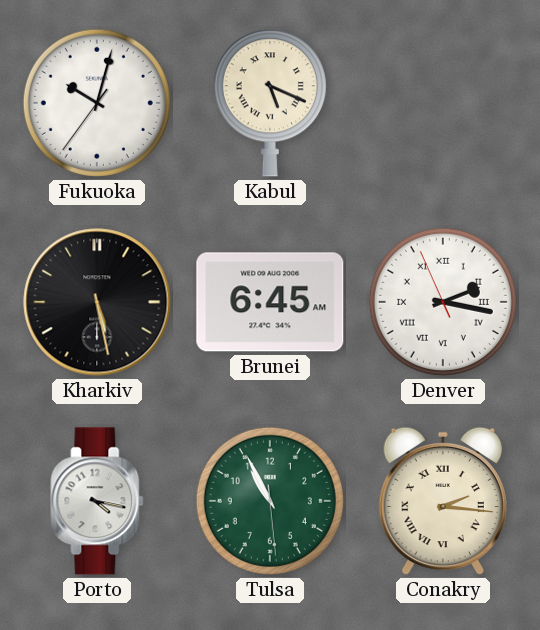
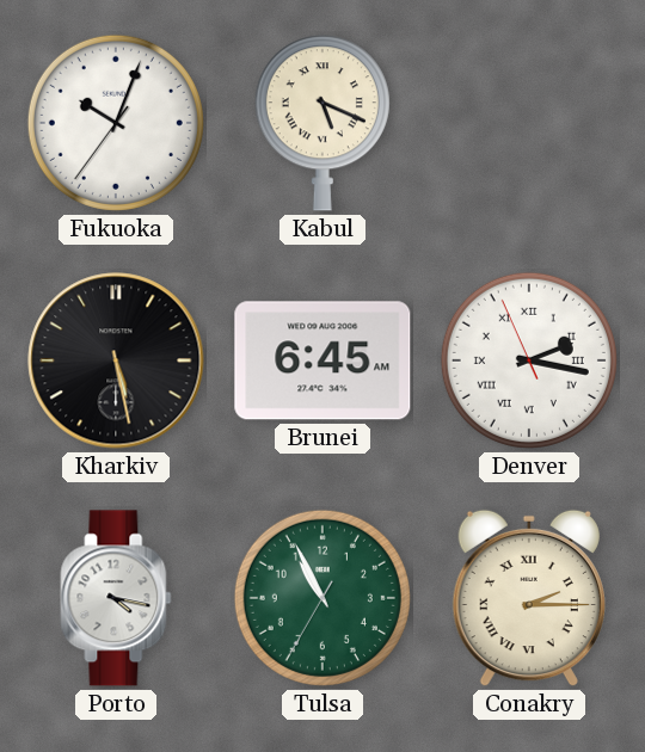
Fukuoka: 10:02 -> 10:03 (116, 123)
Tulsa: 10:55:29 -> 10:55:35 (322, 598)
Conakry: 2:16 -> 2:15 (529, 598)
